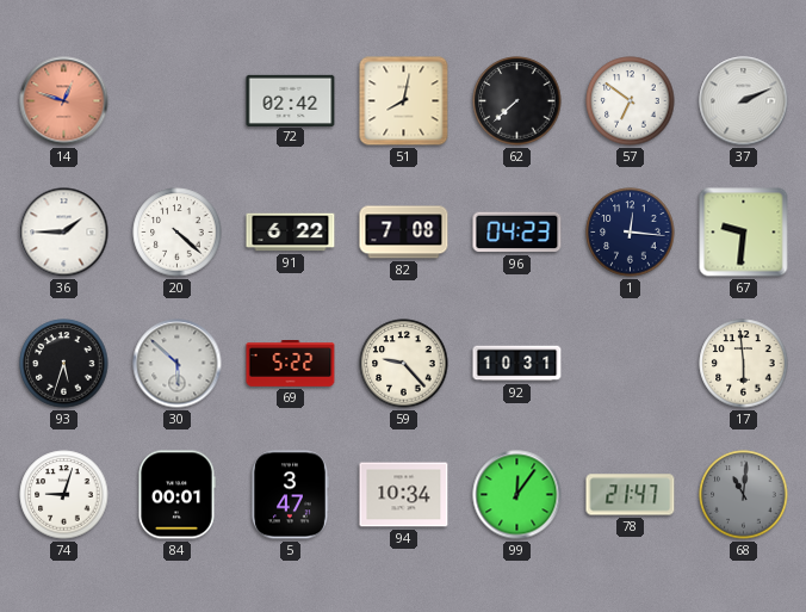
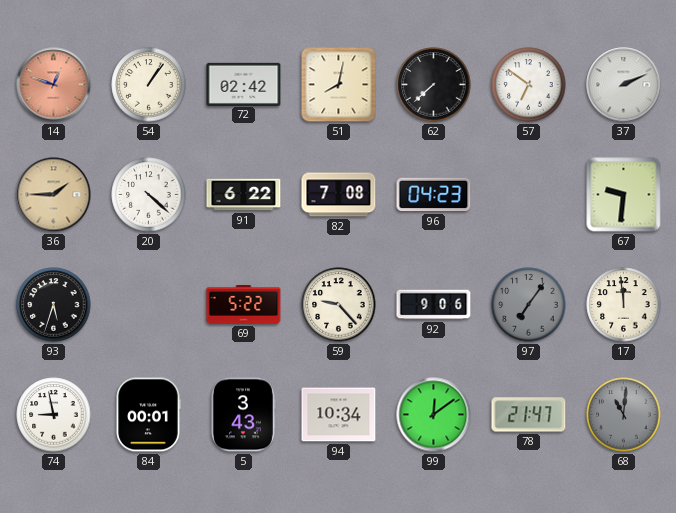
54: none -> 1:06 (149, 85)
36 dial: white -> champagne (54, 195)
1: 12:16 -> none (631, 233)
30: 5:52 -> none (178, 364)
92: 10:31 -> 9:06 (434, 305)
97: none -> 7:06 (529, 305)
17: 5:59 -> 11:59 (624, 305)
74: 9:03 -> 8:58 (54, 415)
5: 3:47 -> 3:43 (244, 415)
99: 12:06 -> 12:09 (434, 415)
